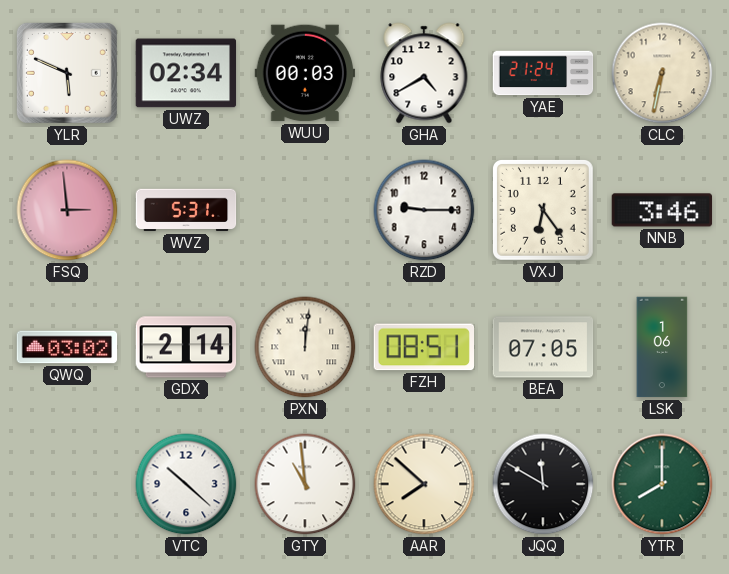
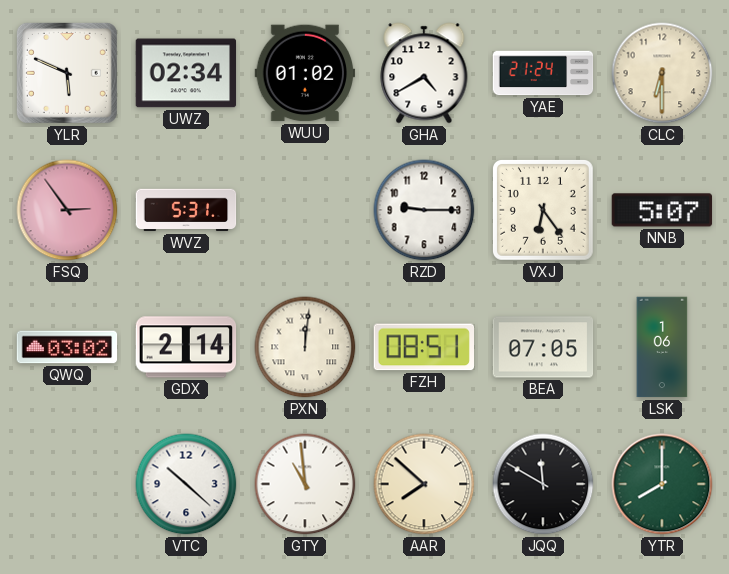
WUU: 00:03 -> 01:02 (305, 73)
CLC: 6:32 -> 6:30 (662, 73)
FSQ: 2:59 -> 2:54 (67, 210)
NNB: 3:46 -> 5:07 (662, 210)
